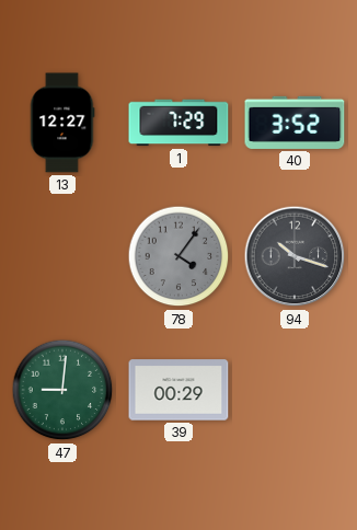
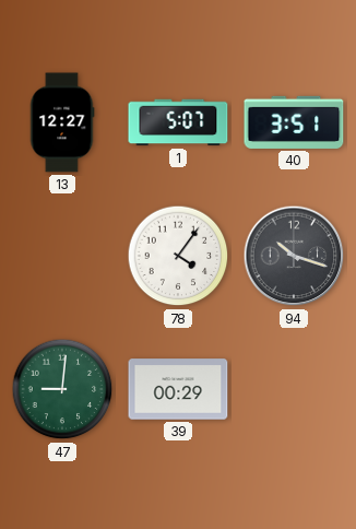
1: 7:29 -> 5:07 (178, 122)
40: 3:52 -> 3:51 (294, 122)
78 dial: grey -> white (178, 256)
